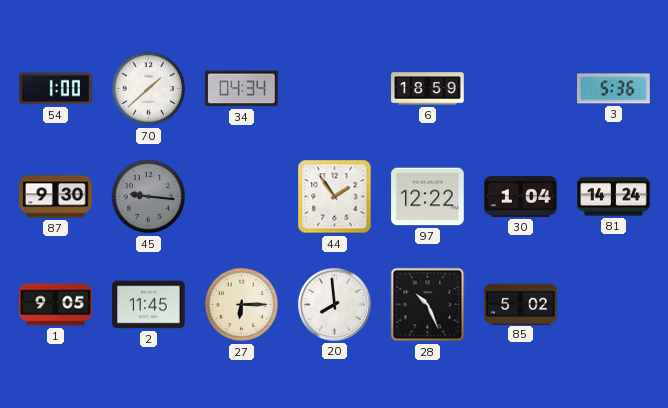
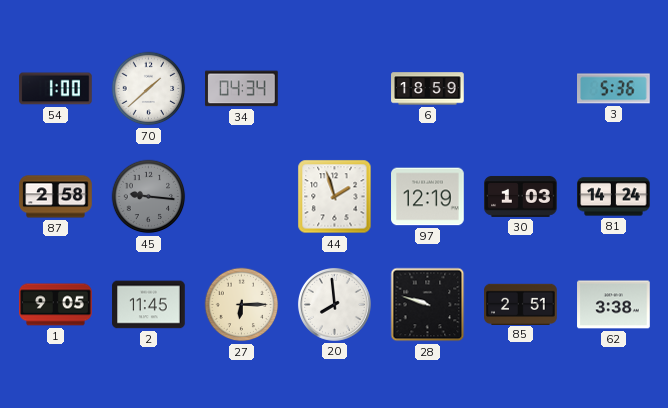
87: 9:30 -> 2:58 (56, 197)
44: 1:54 -> 1:57 (335, 197)
97: 12:22 -> 12:19 (428, 197)
30: 1:04 -> 1:03 (521, 196)
28: 10:26 -> 9:48 (428, 305)
85: 5:02 -> 2:51 (521, 304)
62: none -> 3:38 (614, 305)
